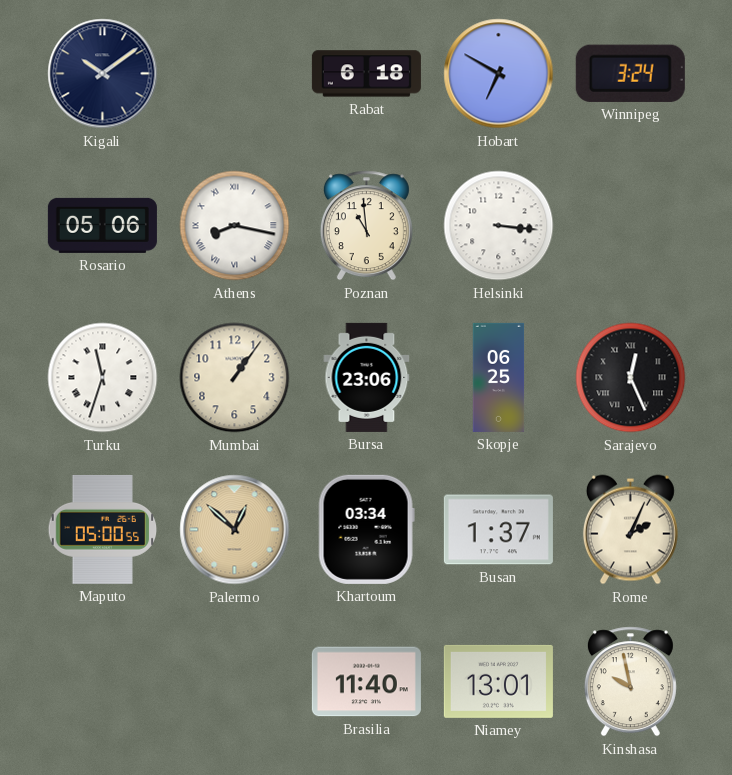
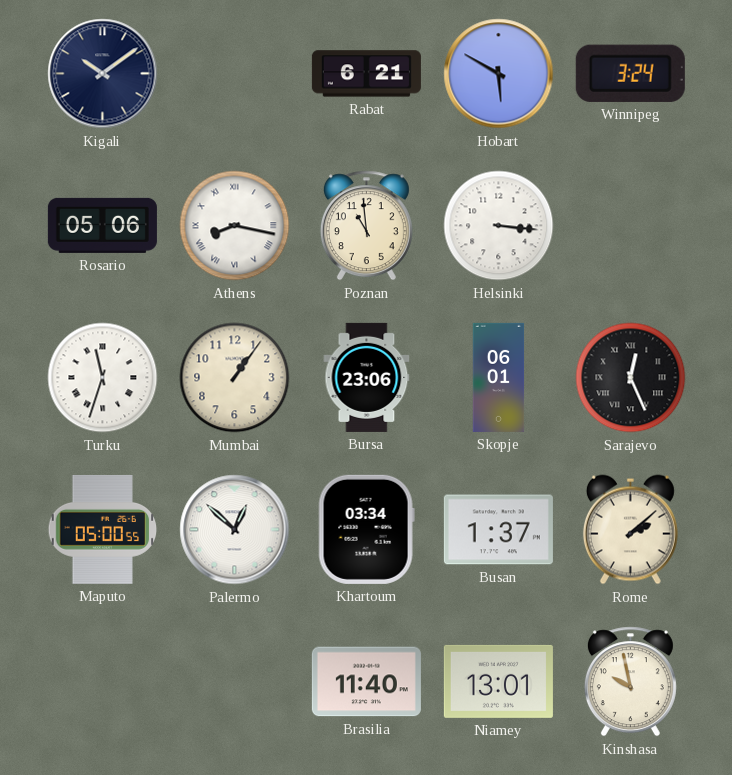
Rabat: 6:18 -> 6:21 (366, 74)
Hobart: 6:50 -> 5:50 (499, 74)
Skopje: 06:25 -> 06:01 (499, 377)
Palermo dial: champagne -> white (235, 530)
Rome: 2:04 -> 2:08 (630, 530)
